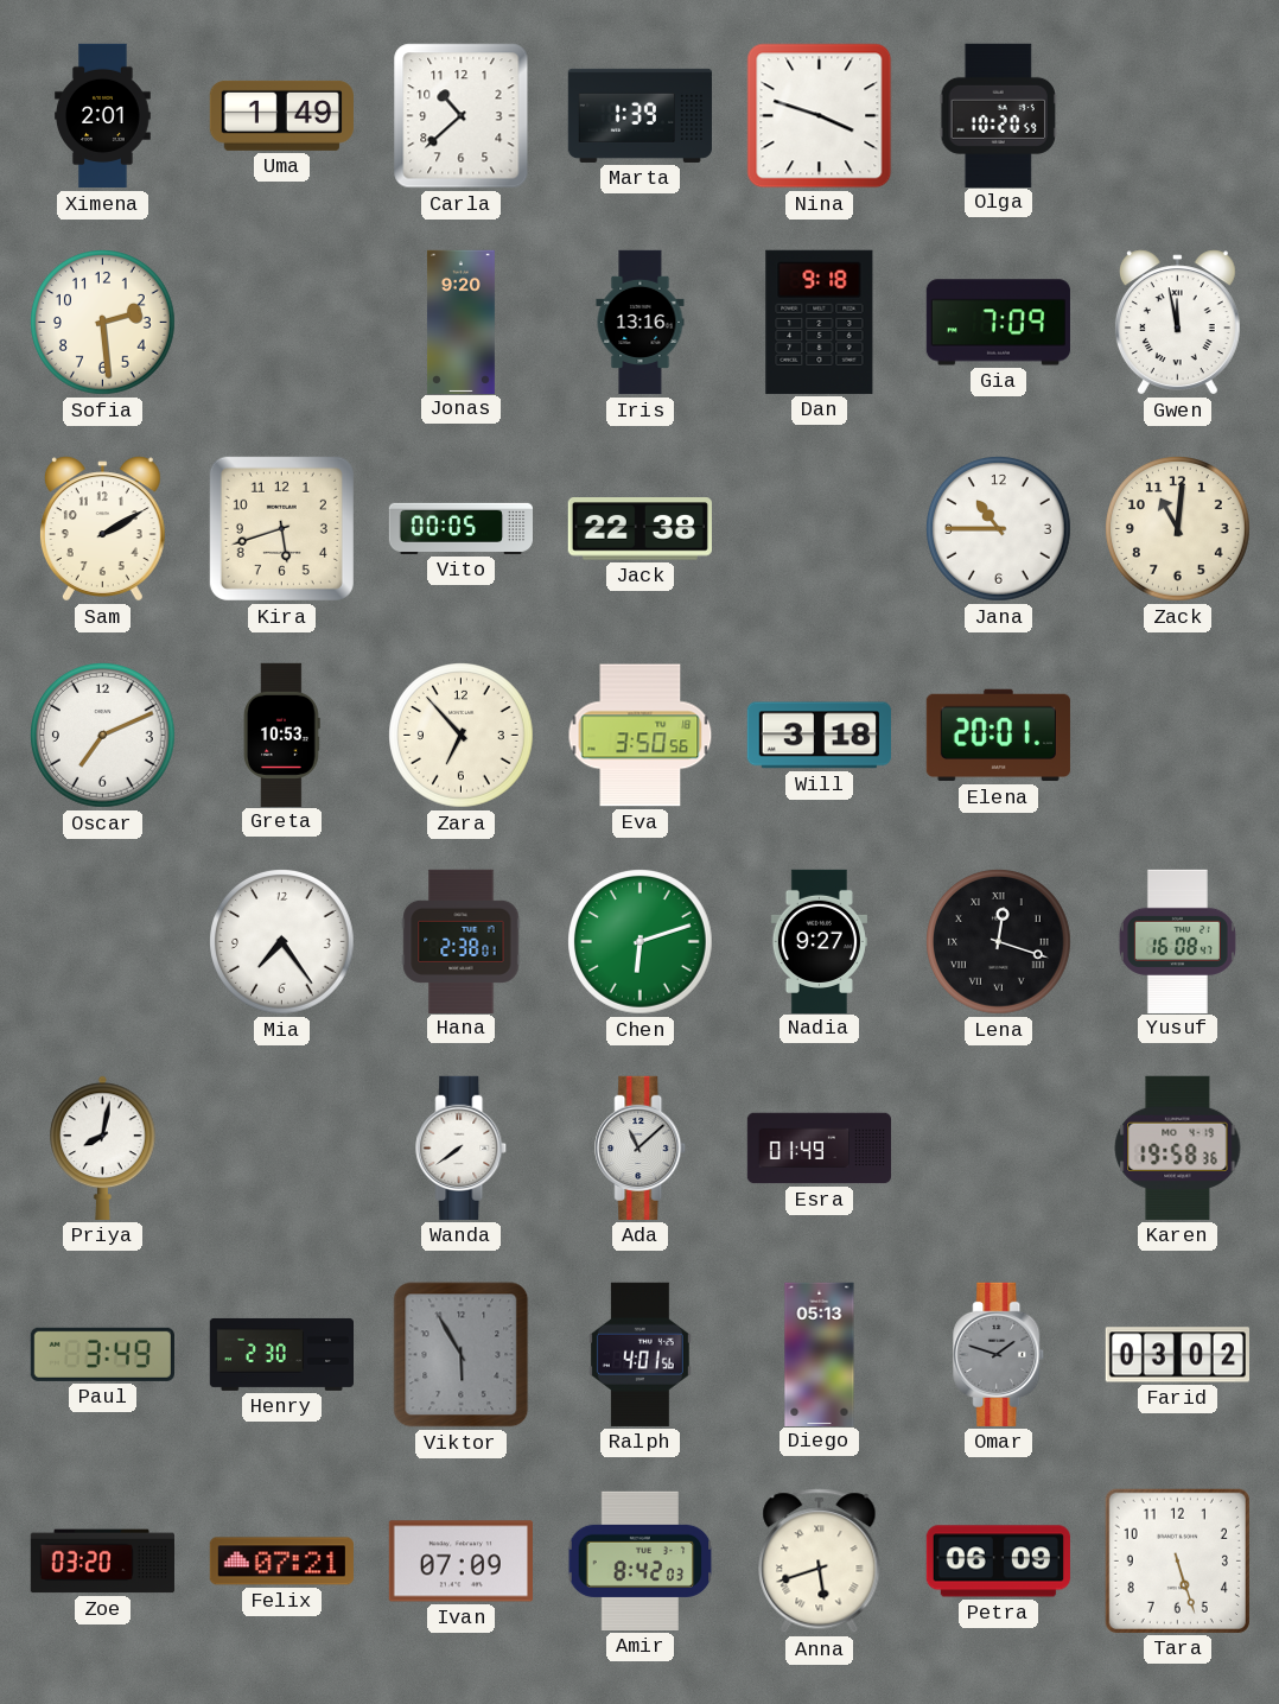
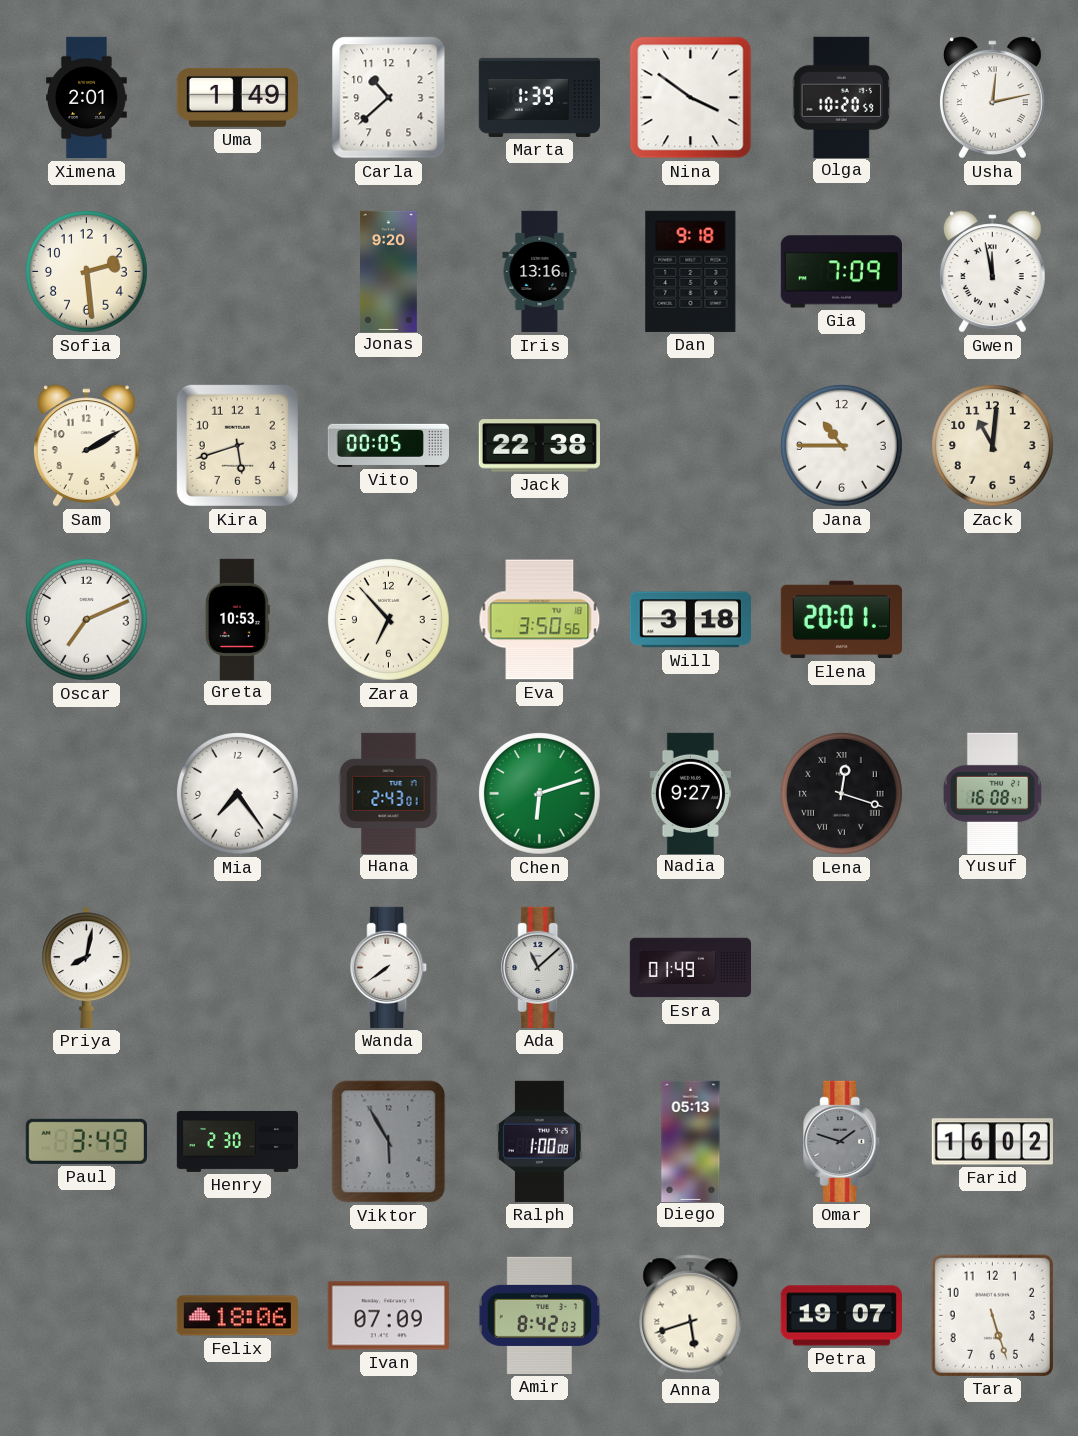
Nina: 3:48 -> 3:51 (691, 98)
Usha: none -> 12:13 (992, 98)
Hana: 2:38 -> 2:43 (389, 793)
Karen: 19:58 -> none (1178, 1147)
Ralph: 4:01 -> 1:00 (539, 1141)
Farid: 03:02 -> 16:02 (992, 1142)
Zoe: 03:20 -> none (102, 1562)
Felix: 07:21 -> 18:06 (237, 1316)
Petra: 06:09 -> 19:07 (841, 1316)
